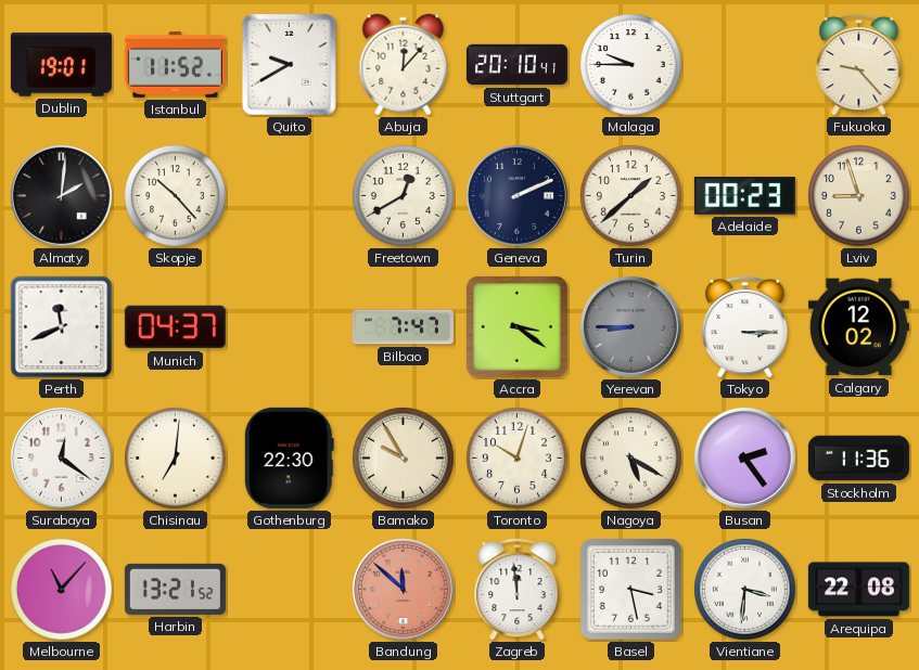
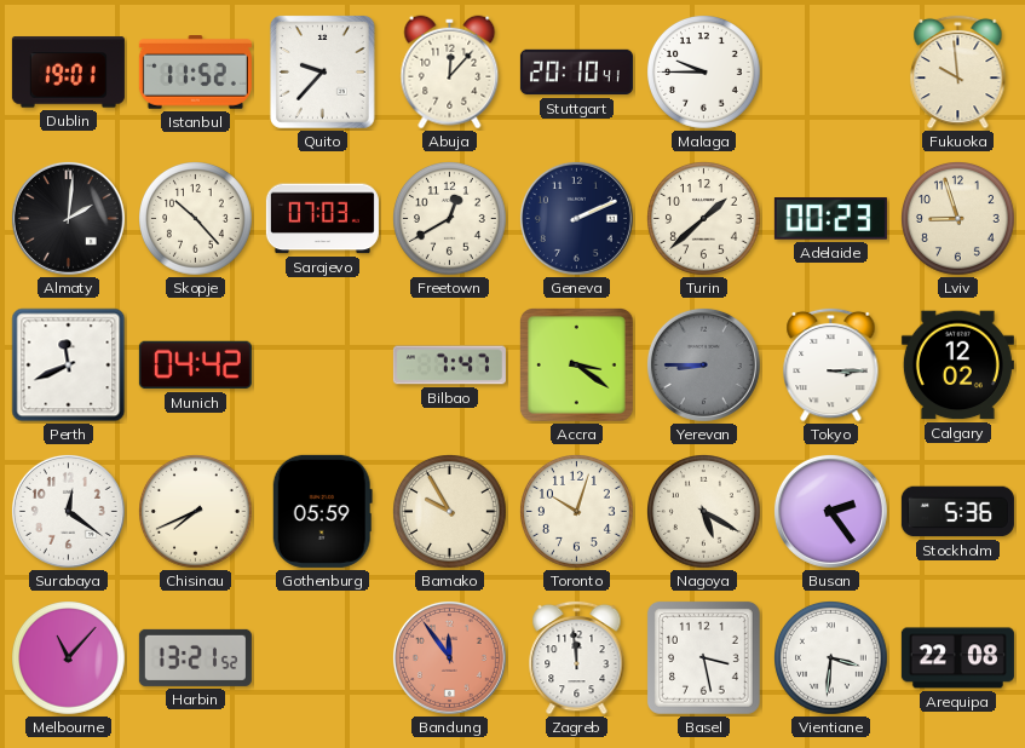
Quito: 9:40 -> 9:37 (323, 73)
Fukuoka: 9:23 -> 9:59 (958, 71)
Sarajevo: none -> 07:03 (322, 219)
Munich: 04:37 -> 04:42 (195, 366)
Chisinau: 7:01 -> 7:41 (196, 512)
Gothenburg: 22:30 -> 05:59 (322, 511)
Stockholm: 11:36 -> 5:36 (957, 512)
Bandung: 11:52 -> 11:54 (449, 657)
